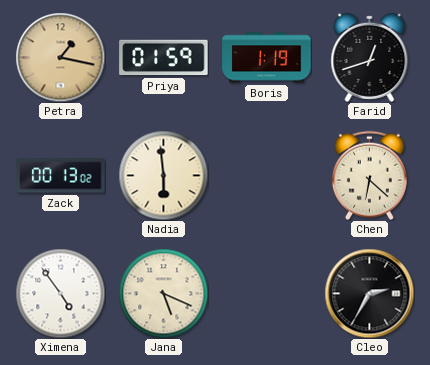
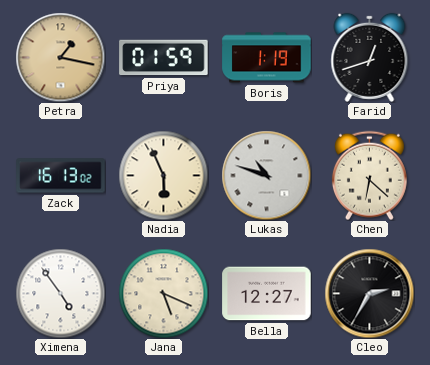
Zack: 00:13 -> 16:13 (61, 176)
Nadia: 5:59 -> 5:56 (163, 175)
Lukas: none -> 10:48 (266, 175)
Bella: none -> 12:27 (267, 294)
